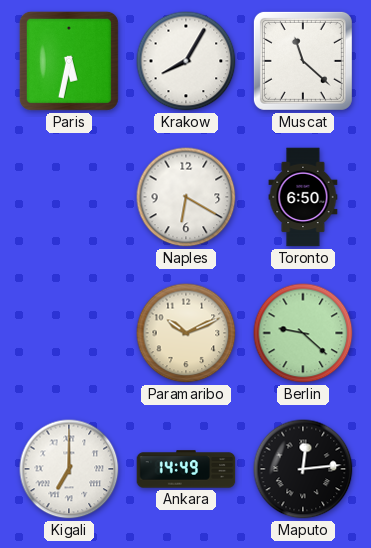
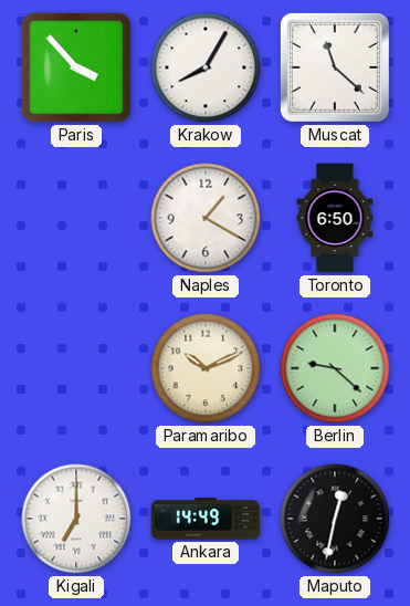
Paris: 5:32 -> 3:53 (76, 67)
Naples: 6:20 -> 1:20 (206, 218)
Maputo: 12:14 -> 12:32 (335, 519)
